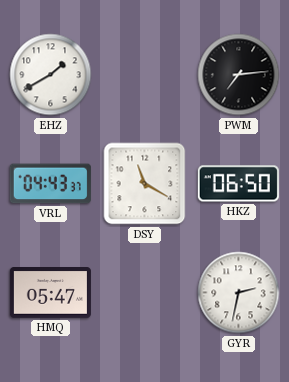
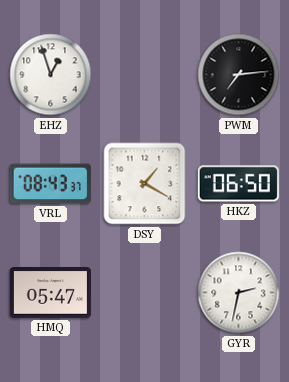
EHZ: 1:40 -> 12:57 (51, 75)
VRL: 04:43 -> 08:43 (50, 184)
DSY: 11:20 -> 1:20 (145, 184)
